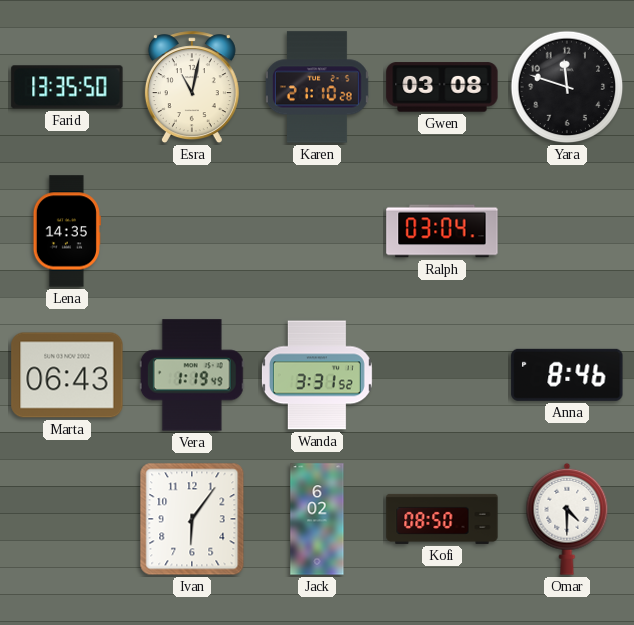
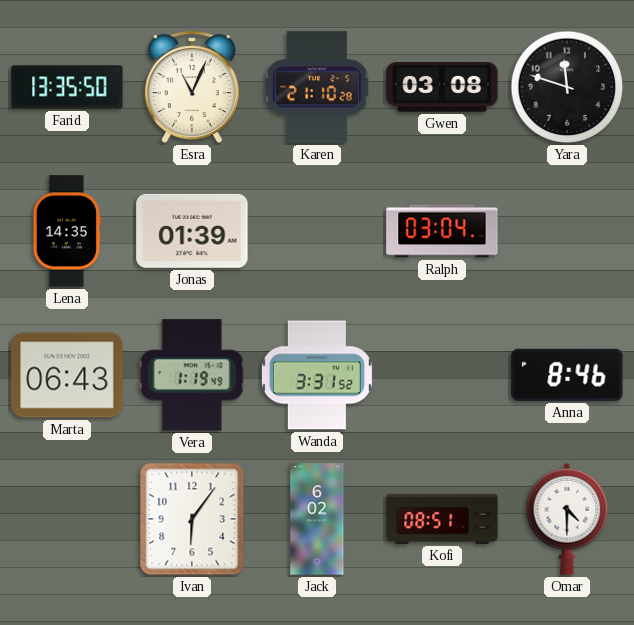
Esra: 11:02 -> 11:04 (192, 88)
Jonas: none -> 01:39 (192, 231)
Kofi: 08:50 -> 08:51 (442, 519)
